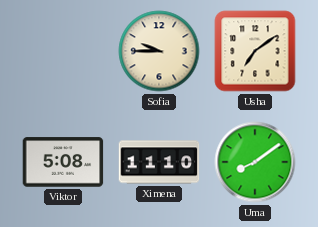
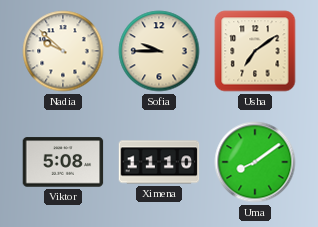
Nadia: none -> 9:52 (63, 51)
